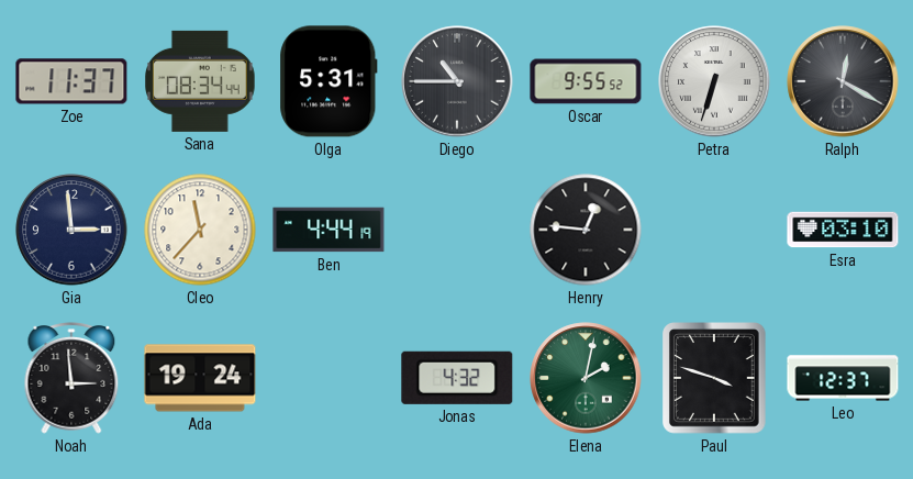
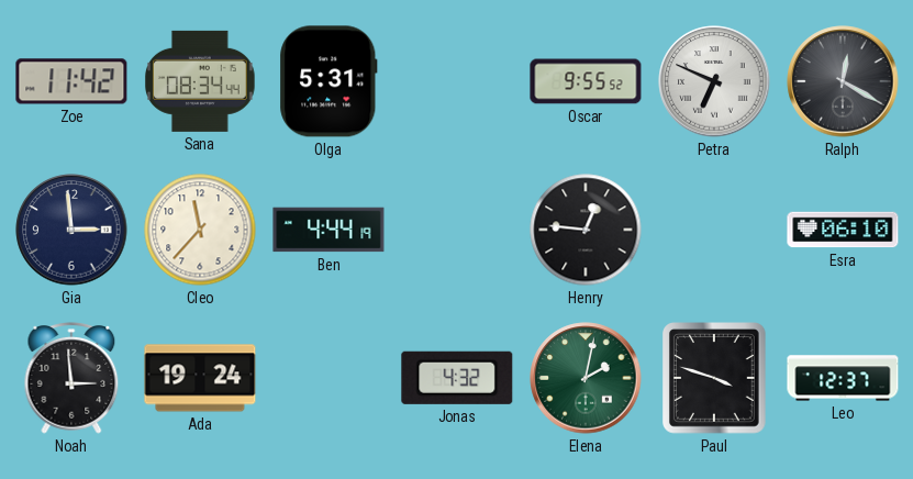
Zoe: 11:37 -> 11:42 (71, 81)
Diego: 10:45 -> none (457, 81)
Petra: 6:33 -> 6:49 (714, 81)
Esra: 03:10 -> 06:10 (843, 230)
